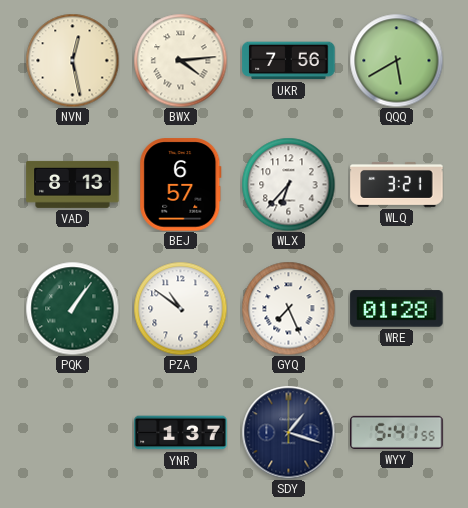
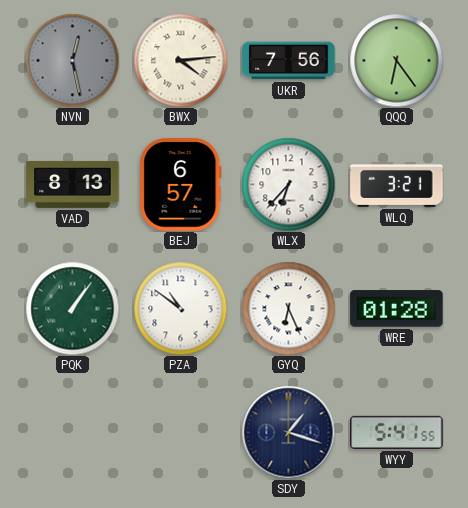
NVN dial: cream -> grey (72, 60)
QQQ: 5:40 -> 6:24 (396, 60)
GYQ: 7:26 -> 6:26 (288, 308)
YNR: 1:37 -> none (181, 433)
